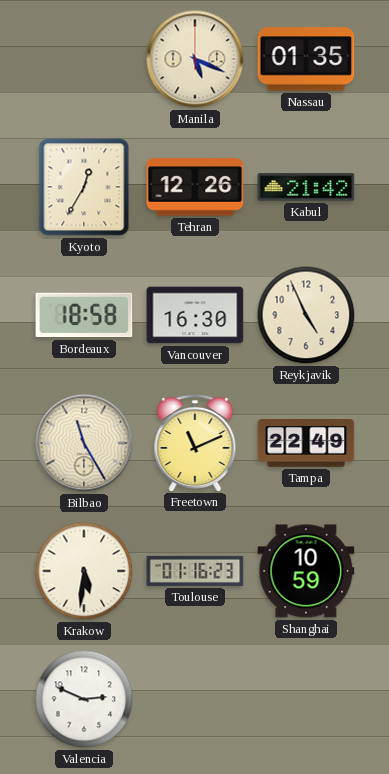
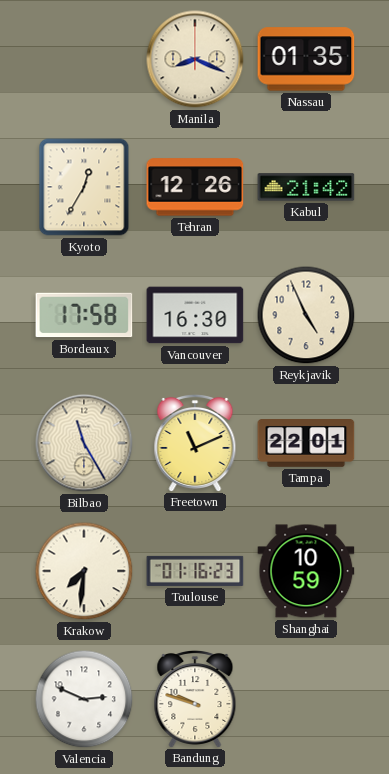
Manila: 5:19 -> 8:19 (195, 59)
Bordeaux: 18:58 -> 17:58 (84, 315)
Tampa: 22:49 -> 22:01 (306, 444)
Krakow: 5:31 -> 7:31 (84, 571)
Bandung: none -> 9:48 (195, 698)
